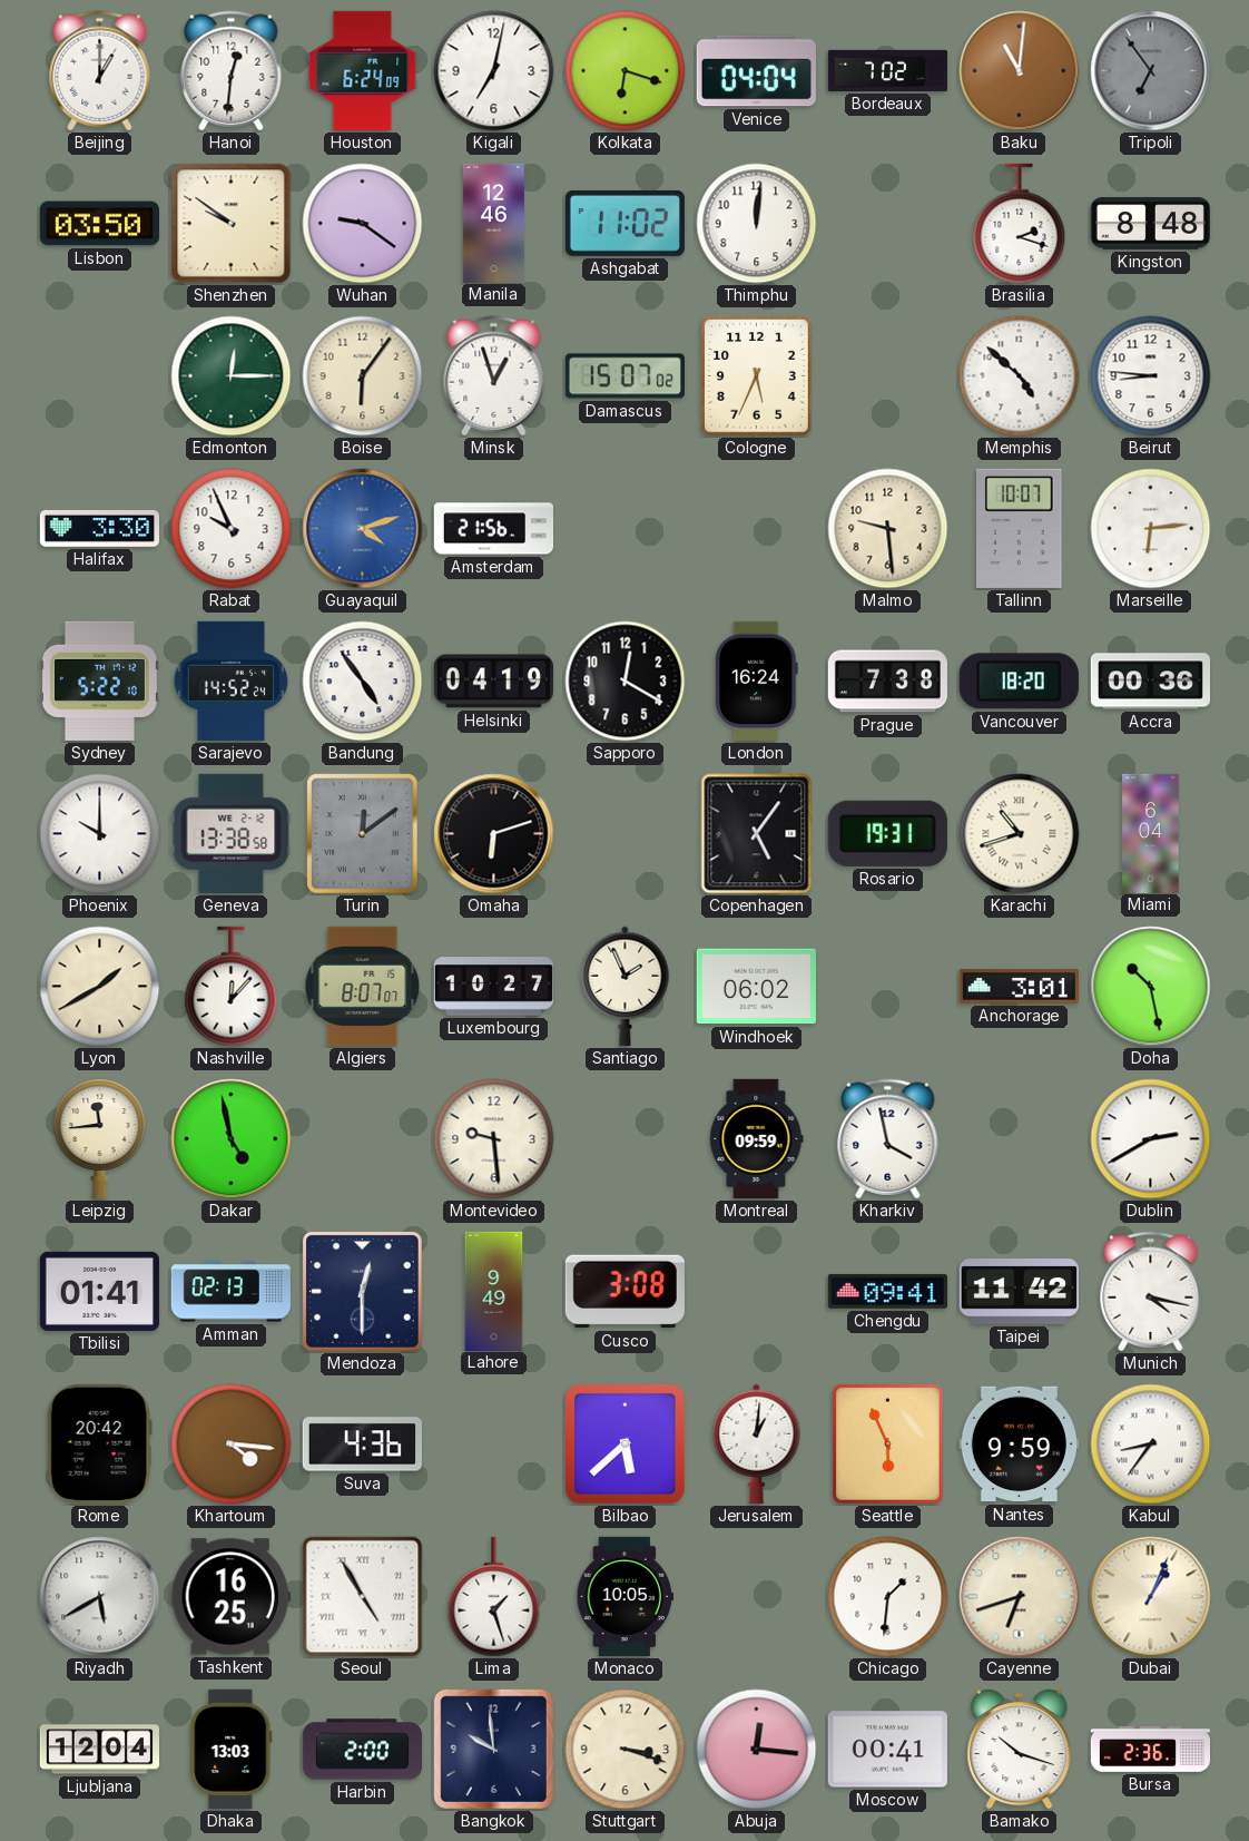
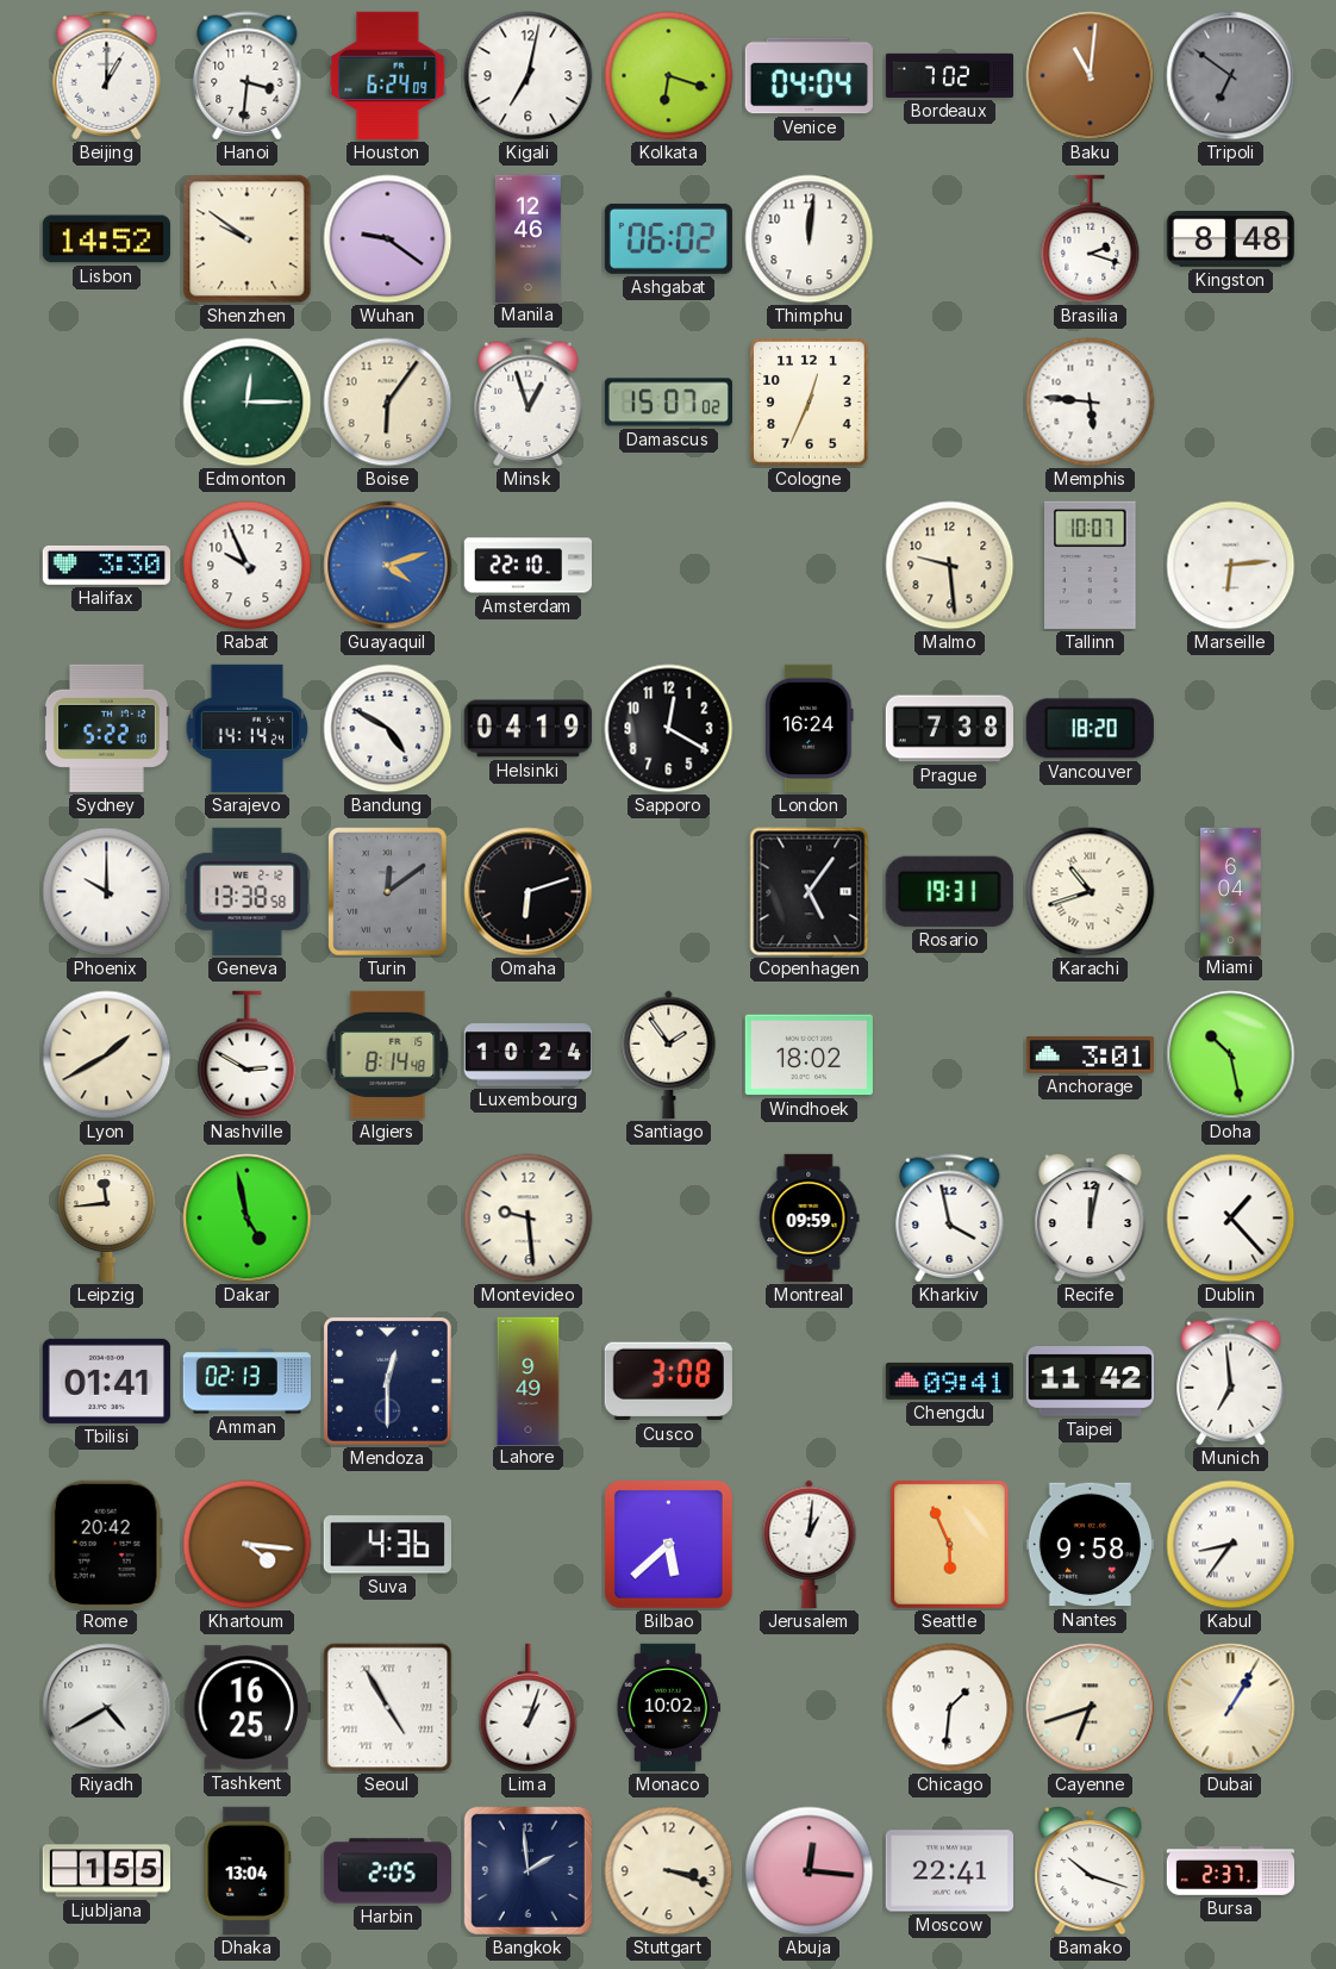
Hanoi: 12:31 -> 3:31 (248, 76)
Tripoli: 6:54 -> 6:51 (1231, 76)
Lisbon: 03:50 -> 14:52 (106, 239)
Ashgabat: 11:02 -> 06:02 (668, 238)
Cologne: 5:34 -> 12:34 (810, 403)
Memphis: 4:52 -> 5:46 (1091, 403)
Beirut: 8:46 -> none (1151, 376)
Amsterdam: 21:56 -> 22:10 (527, 566)
Sarajevo: 14:52 -> 14:14 (248, 728)
Bandung: 4:54 -> 4:50 (388, 729)
Accra: 00:36 -> none (1150, 682)
Nashville: 12:07 -> 2:50 (248, 1055)
Algiers: 8:07 -> 8:14 (388, 1054)
Luxembourg: 10:27 -> 10:24 (527, 1055)
Santiago: 1:56 -> 1:54 (669, 1054)
Windhoek: 06:02 -> 18:02 (809, 1055)
Recife: none -> 12:02 (1091, 1219)
Dublin: 2:40 -> 1:23 (1231, 1219)
Munich: 4:17 -> 6:59 (1231, 1382)
Nantes: 9:59 -> 9:58 (1090, 1545)
Riyadh: 5:40 -> 4:40 (107, 1708)
Lima: 1:27 -> 1:03 (529, 1708)
Monaco: 10:05 -> 10:02 (668, 1707)
Dubai: 1:04 -> 1:05 (1231, 1708)
Ljubljana: 12:04 -> 1:55 (106, 1871)
Dhaka: 13:03 -> 13:04 (248, 1870)
Harbin: 2:00 -> 2:05 (387, 1871)
Bangkok: 9:59 -> 1:59 (527, 1870)
Moscow: 00:41 -> 22:41 (949, 1871)
Bursa: 2:36 -> 2:37 (1230, 1871)
